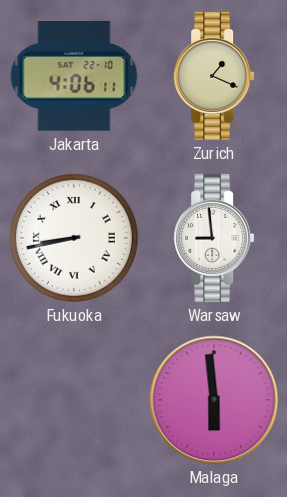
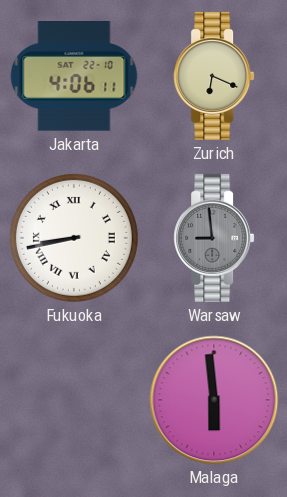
Zurich: 1:19 -> 6:19 (214, 76)
Warsaw dial: white -> grey (214, 238)
